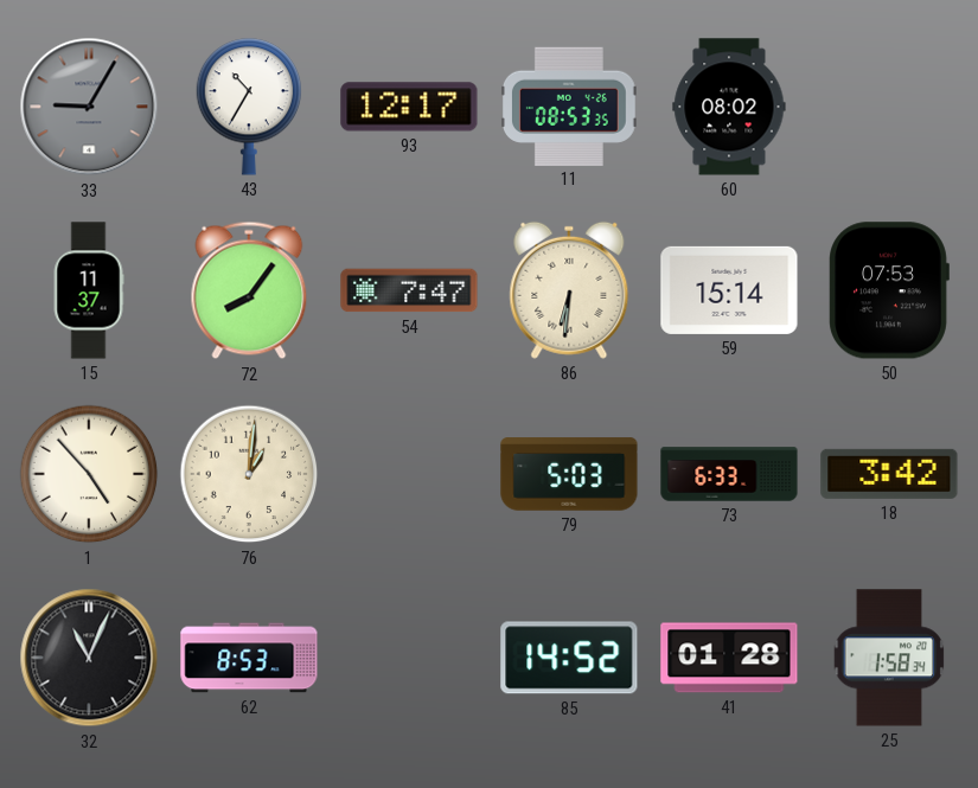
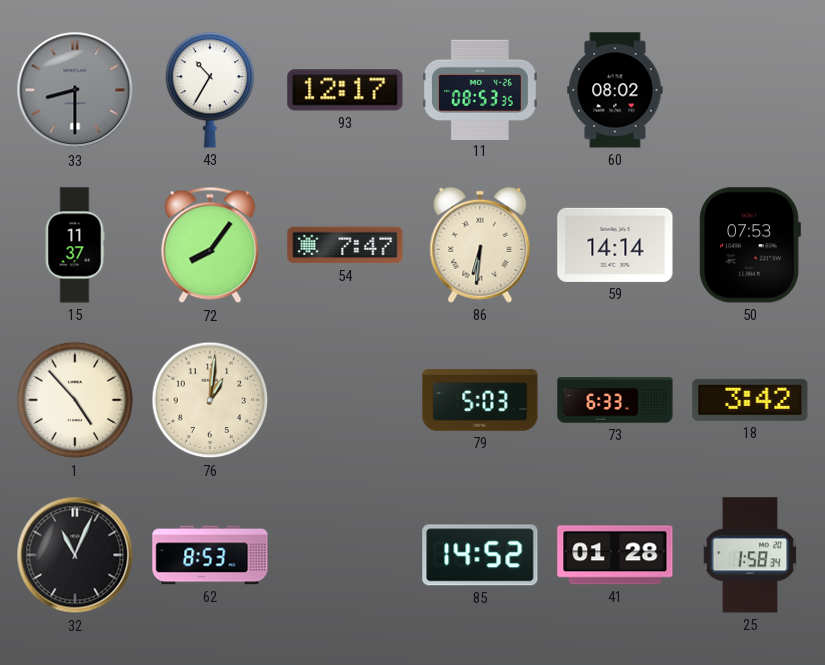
33: 9:05 -> 8:30 (75, 90)
59: 15:14 -> 14:14 (615, 245)
